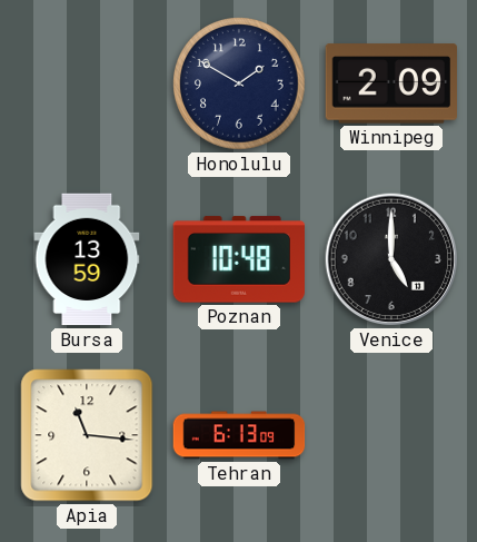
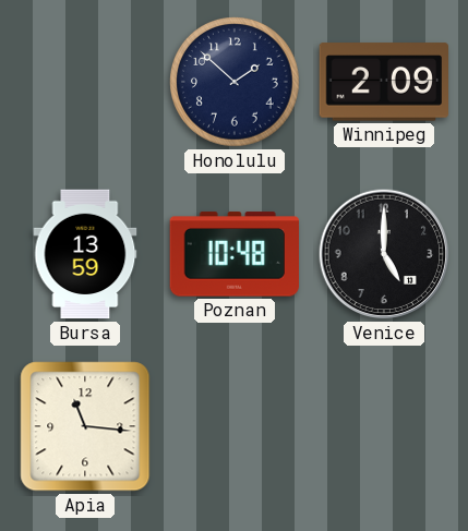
Honolulu: 1:50 -> 1:52 (235, 82)
Tehran: 6:13 -> none (239, 435)
